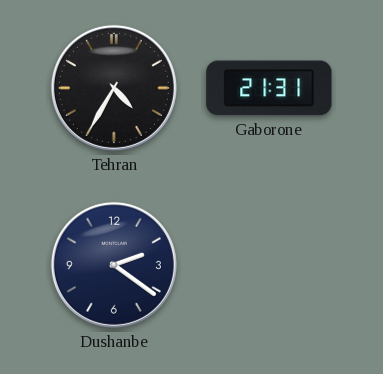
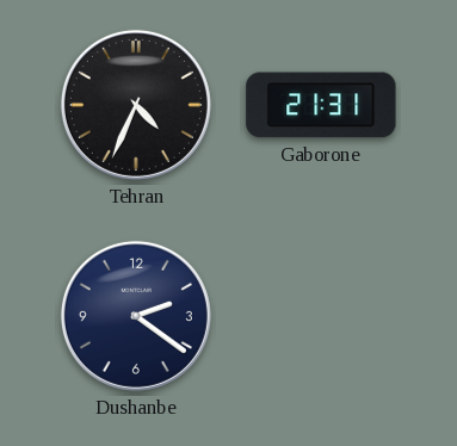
Tehran: 4:35 -> 4:34 (136, 105)
